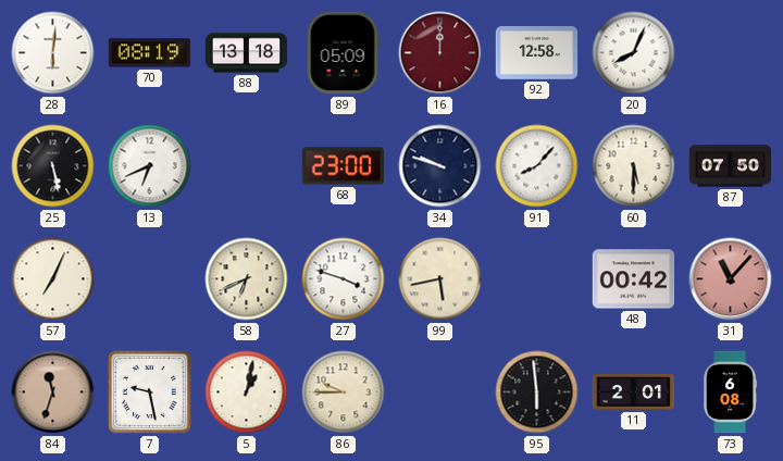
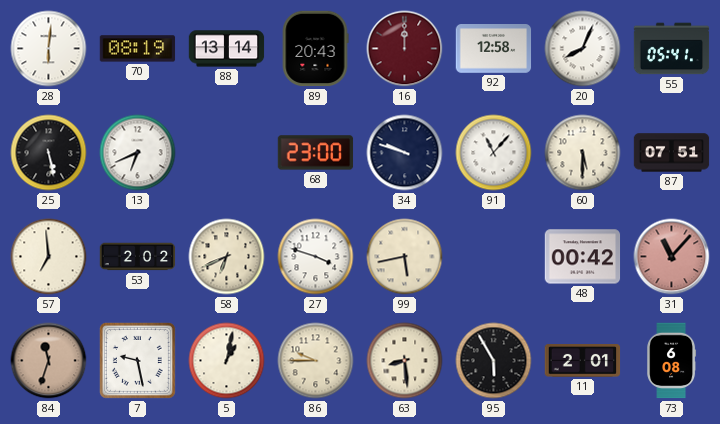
88: 13:18 -> 13:14 (227, 49)
89: 05:09 -> 20:43 (315, 49)
55: none -> 05:41 (672, 49)
91: 8:07 -> 11:07 (494, 153)
87: 07:50 -> 07:51 (672, 153)
57: 7:04 -> 6:59 (49, 257)
53: none -> 2:02 (138, 257)
63: none -> 8:29 (405, 361)
95: 5:59 -> 5:55 (494, 361)
